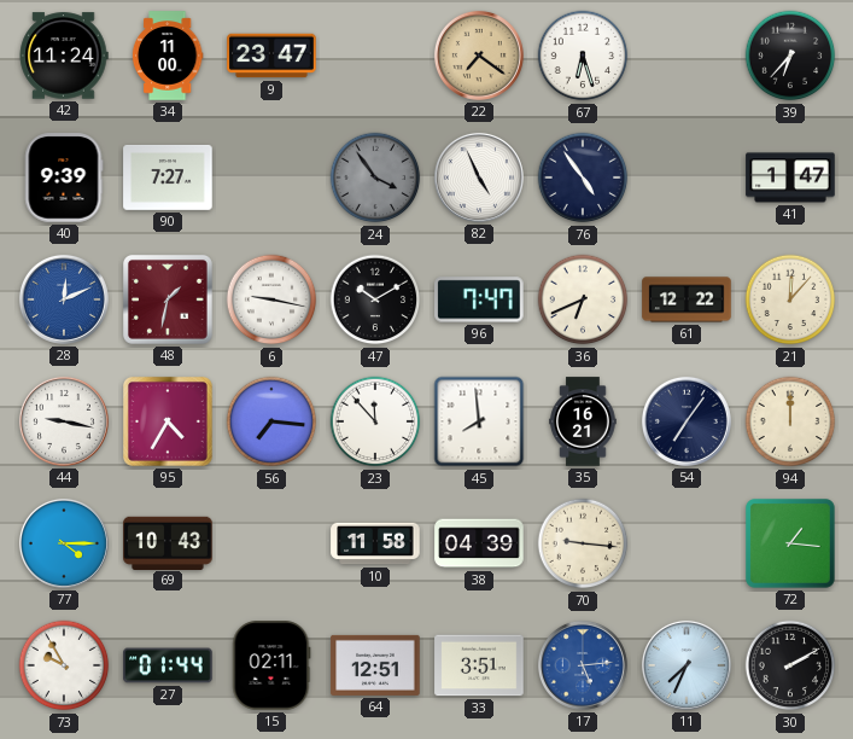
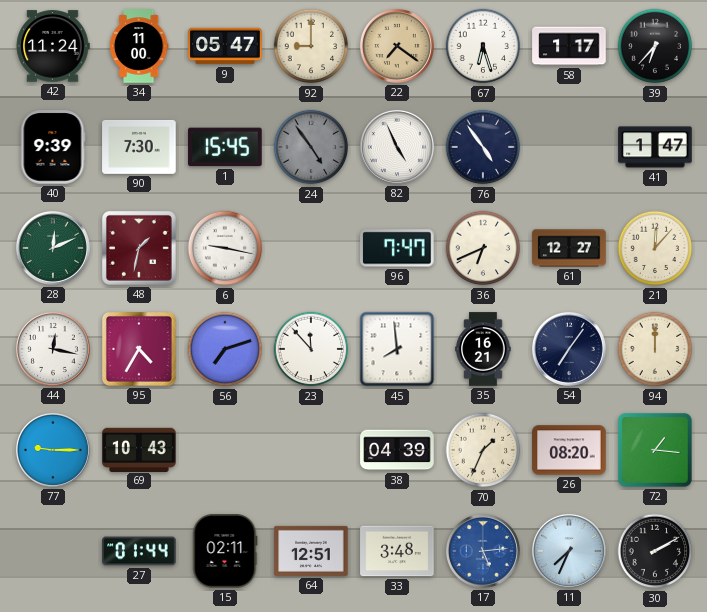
9: 23:47 -> 05:47 (225, 46)
92: none -> 9:00 (311, 46)
58: none -> 1:17 (569, 46)
90: 7:27 -> 7:30 (139, 147)
1: none -> 15:45 (225, 147)
24: 3:54 -> 4:54 (311, 147)
28 dial: blue -> green (53, 248)
47: 10:10 -> none (375, 299)
61: 12:22 -> 12:27 (569, 248)
44: 9:17 -> 12:17 (53, 349)
56: 7:16 -> 7:12 (225, 349)
77: 4:15 -> 9:15 (53, 450)
10: 11:58 -> none (375, 543)
70: 9:16 -> 1:34 (483, 450)
26: none -> 08:20 (569, 450)
73: 9:55 -> none (64, 665)
33: 3:51 -> 3:48 (397, 551)
